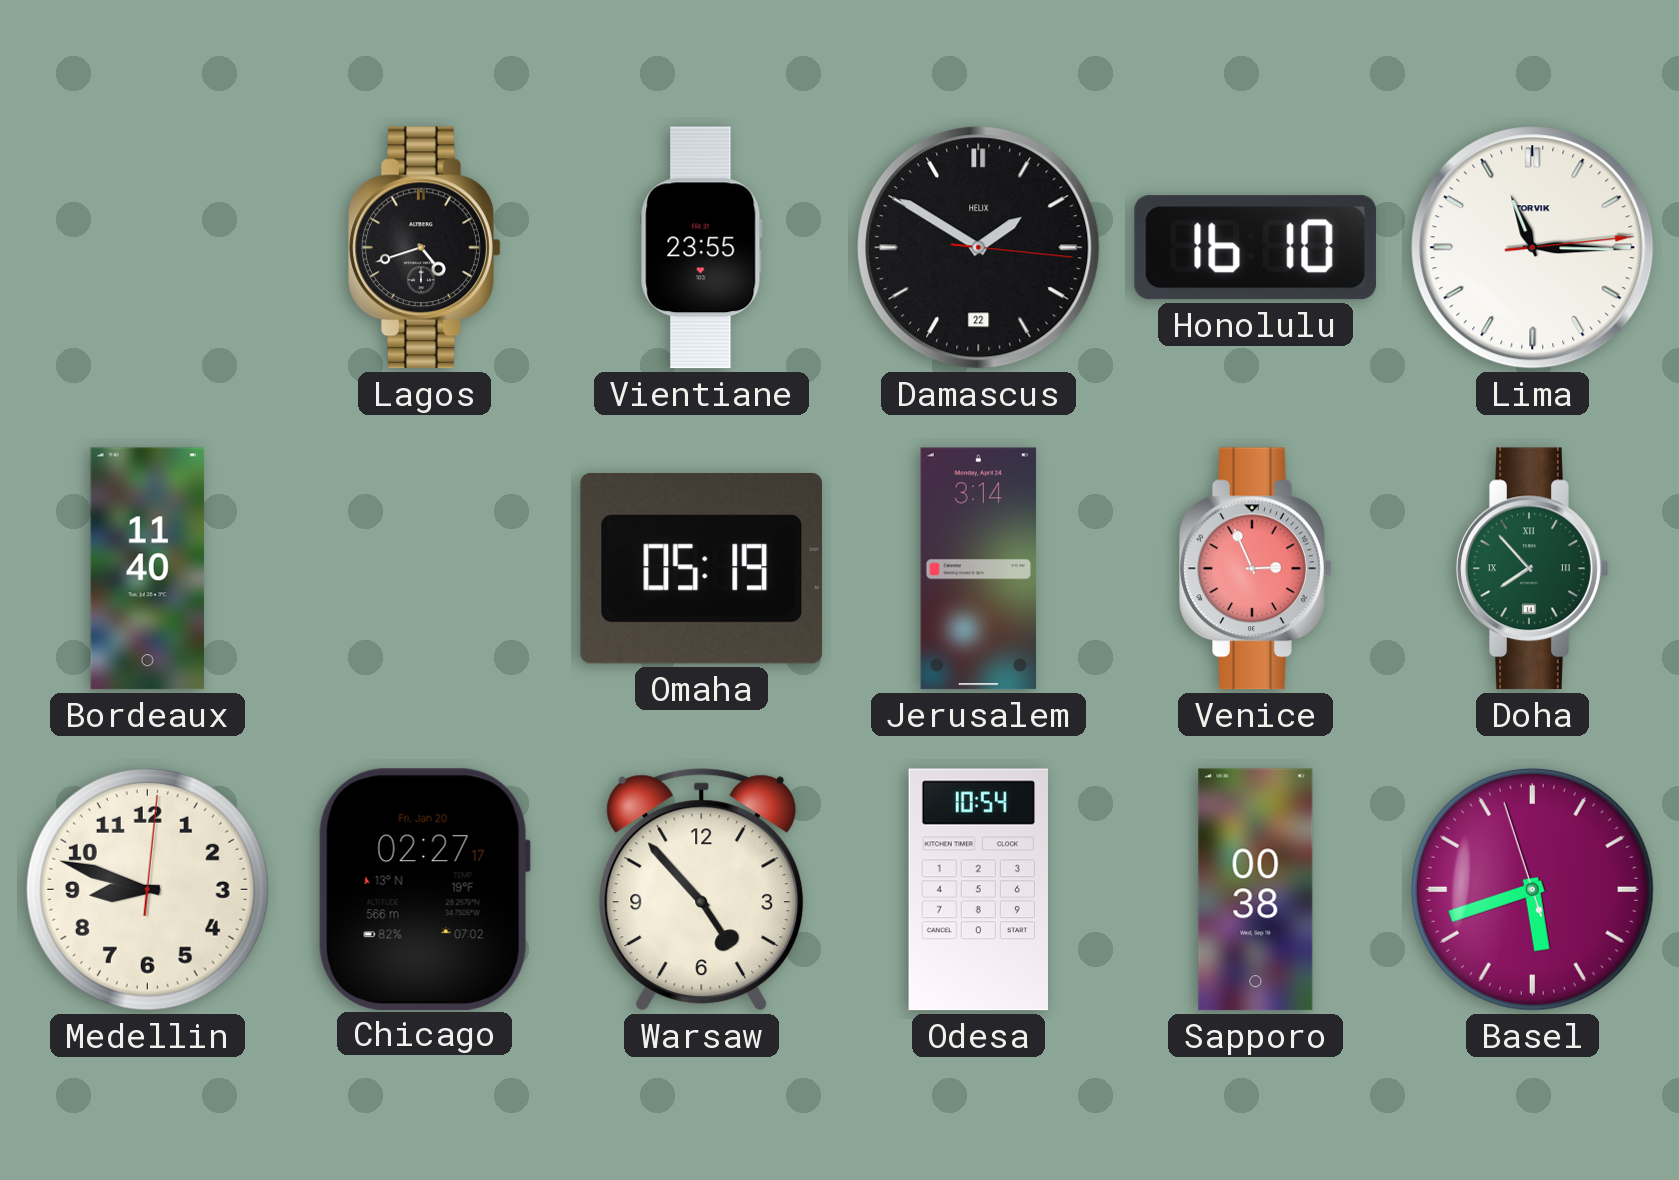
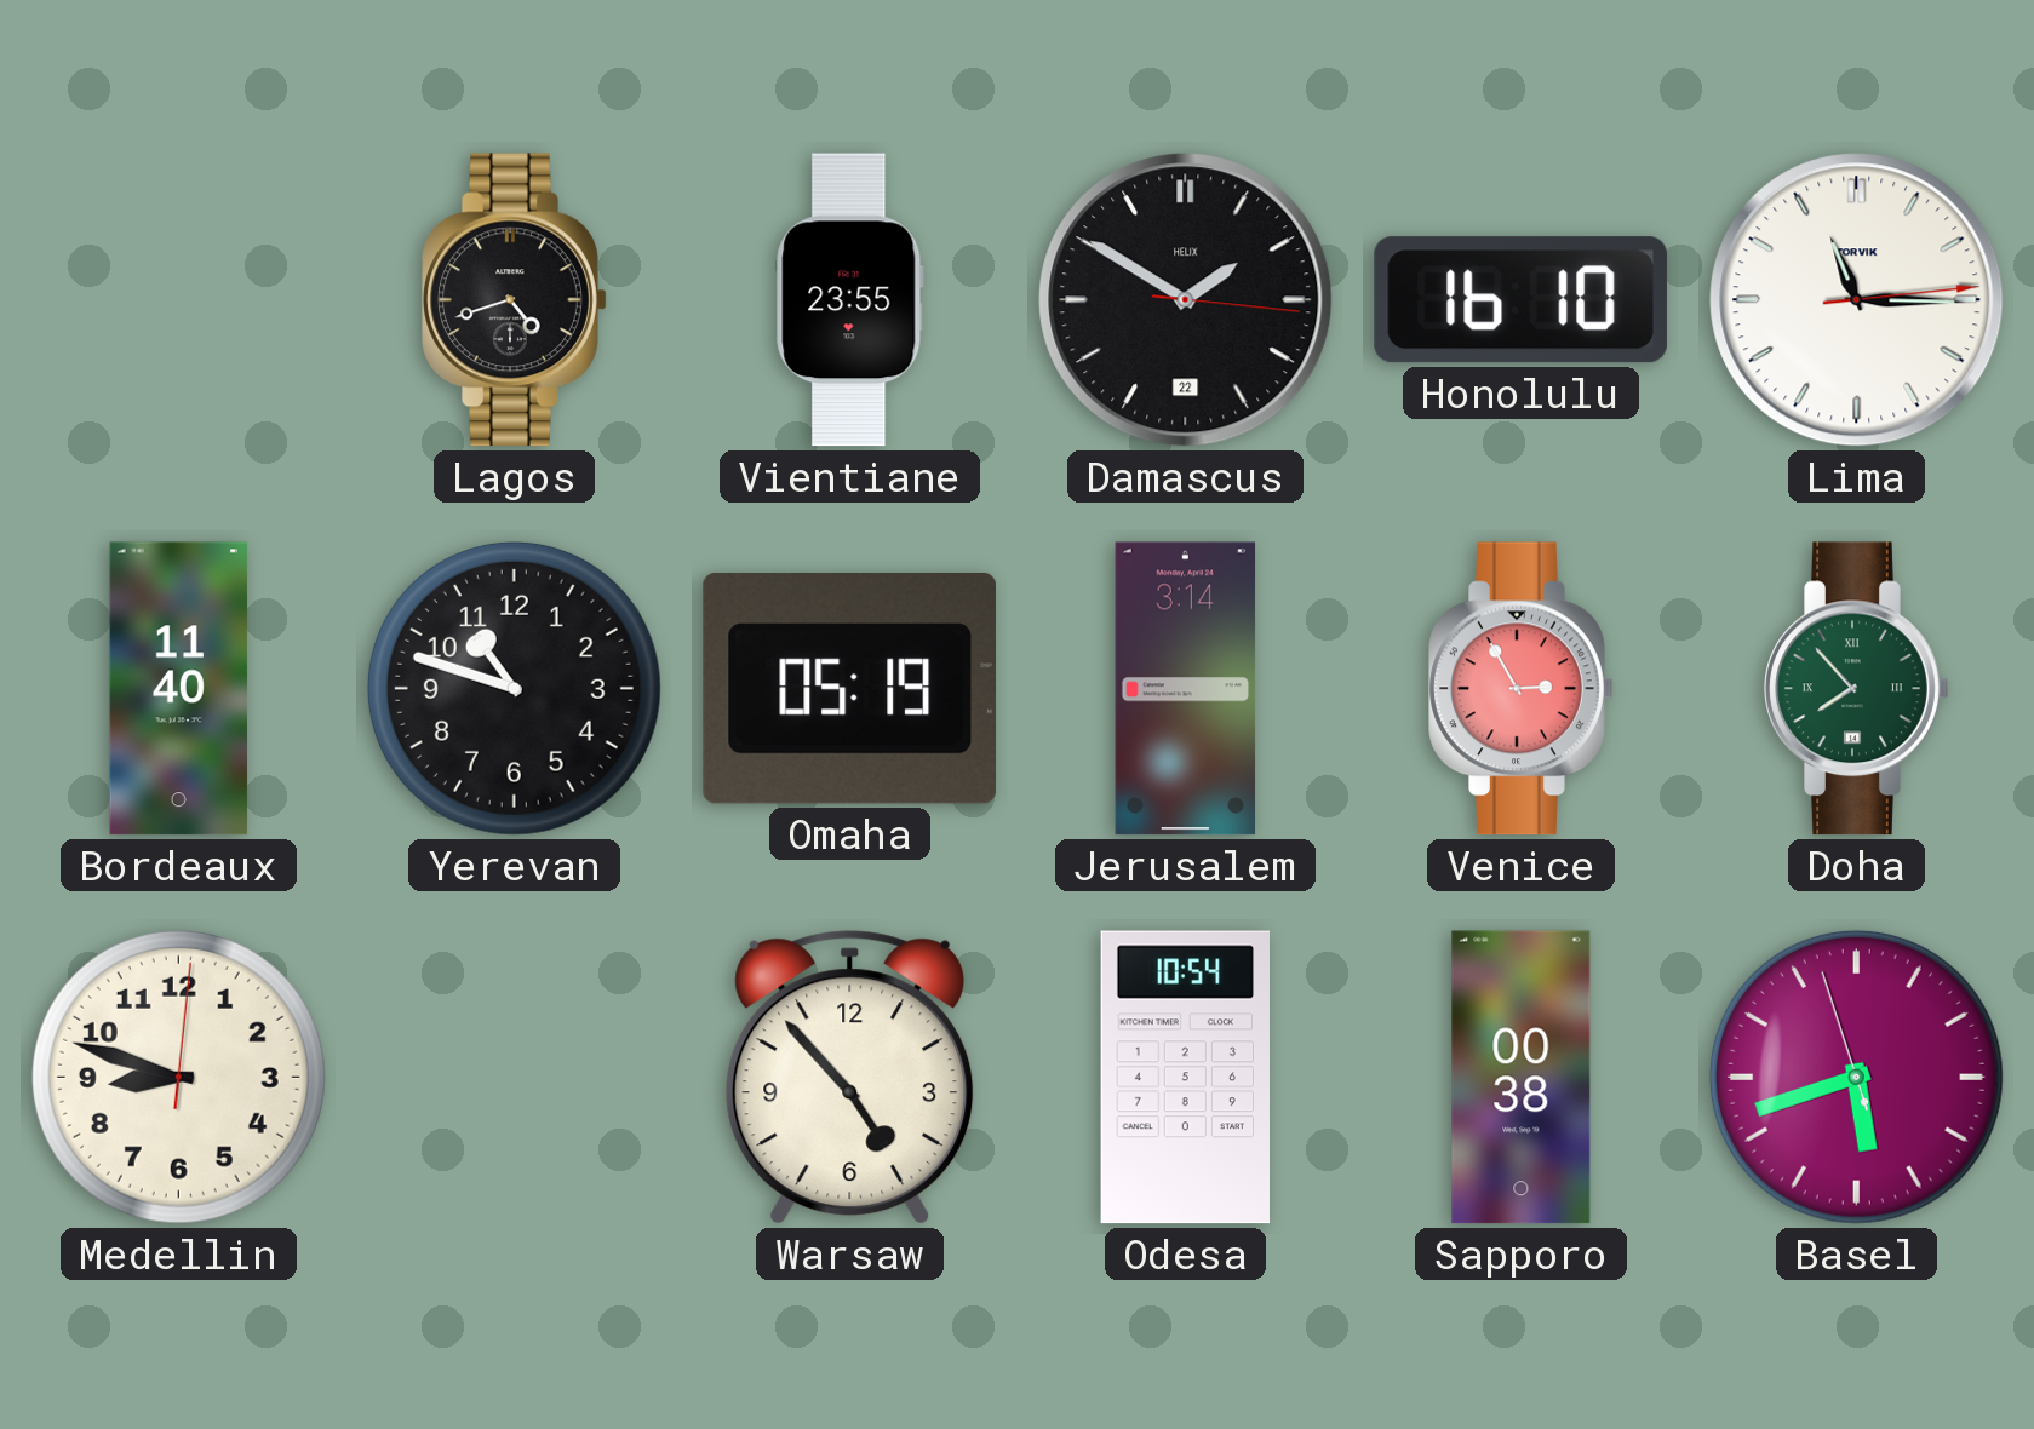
Yerevan: none -> 10:48 (514, 688)
Venice: 2:56 -> 2:55 (1522, 689)
Chicago: 02:27 -> none (424, 889)
